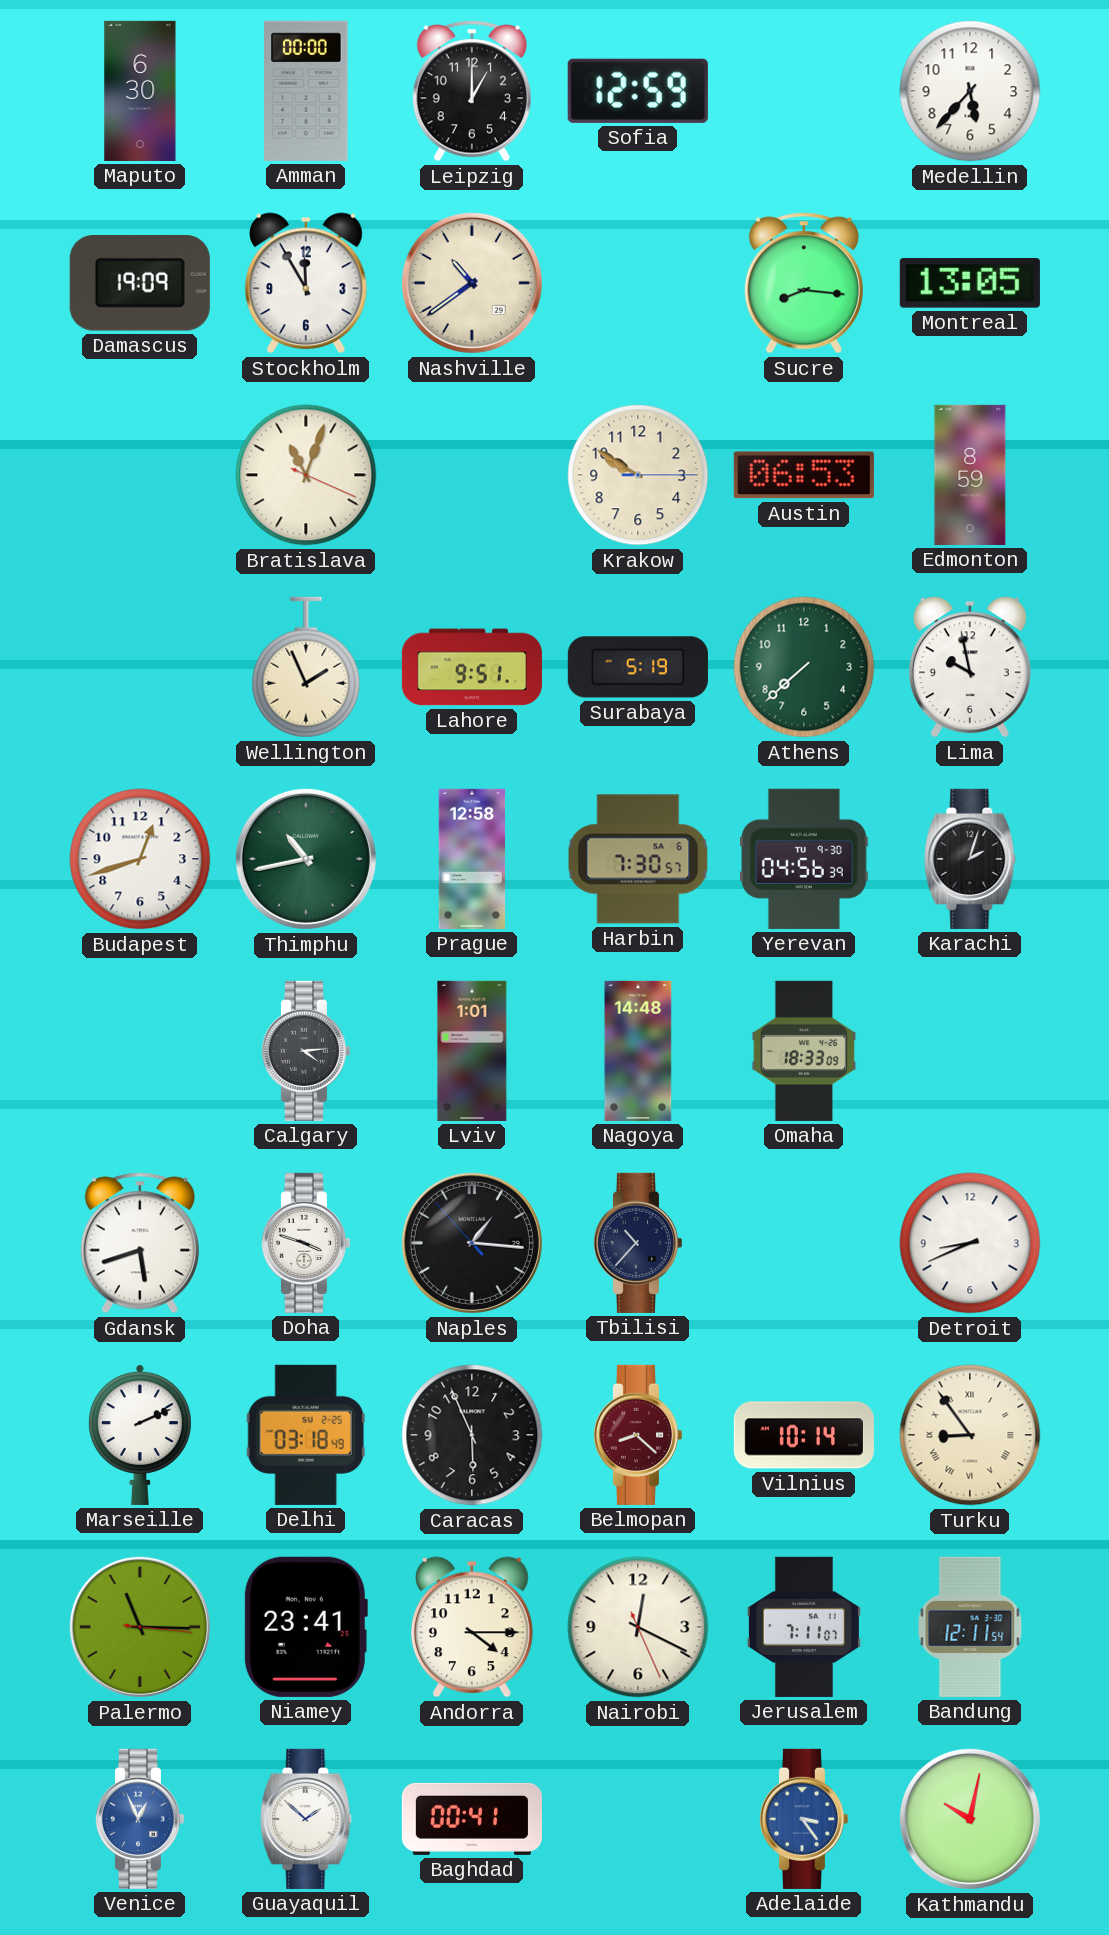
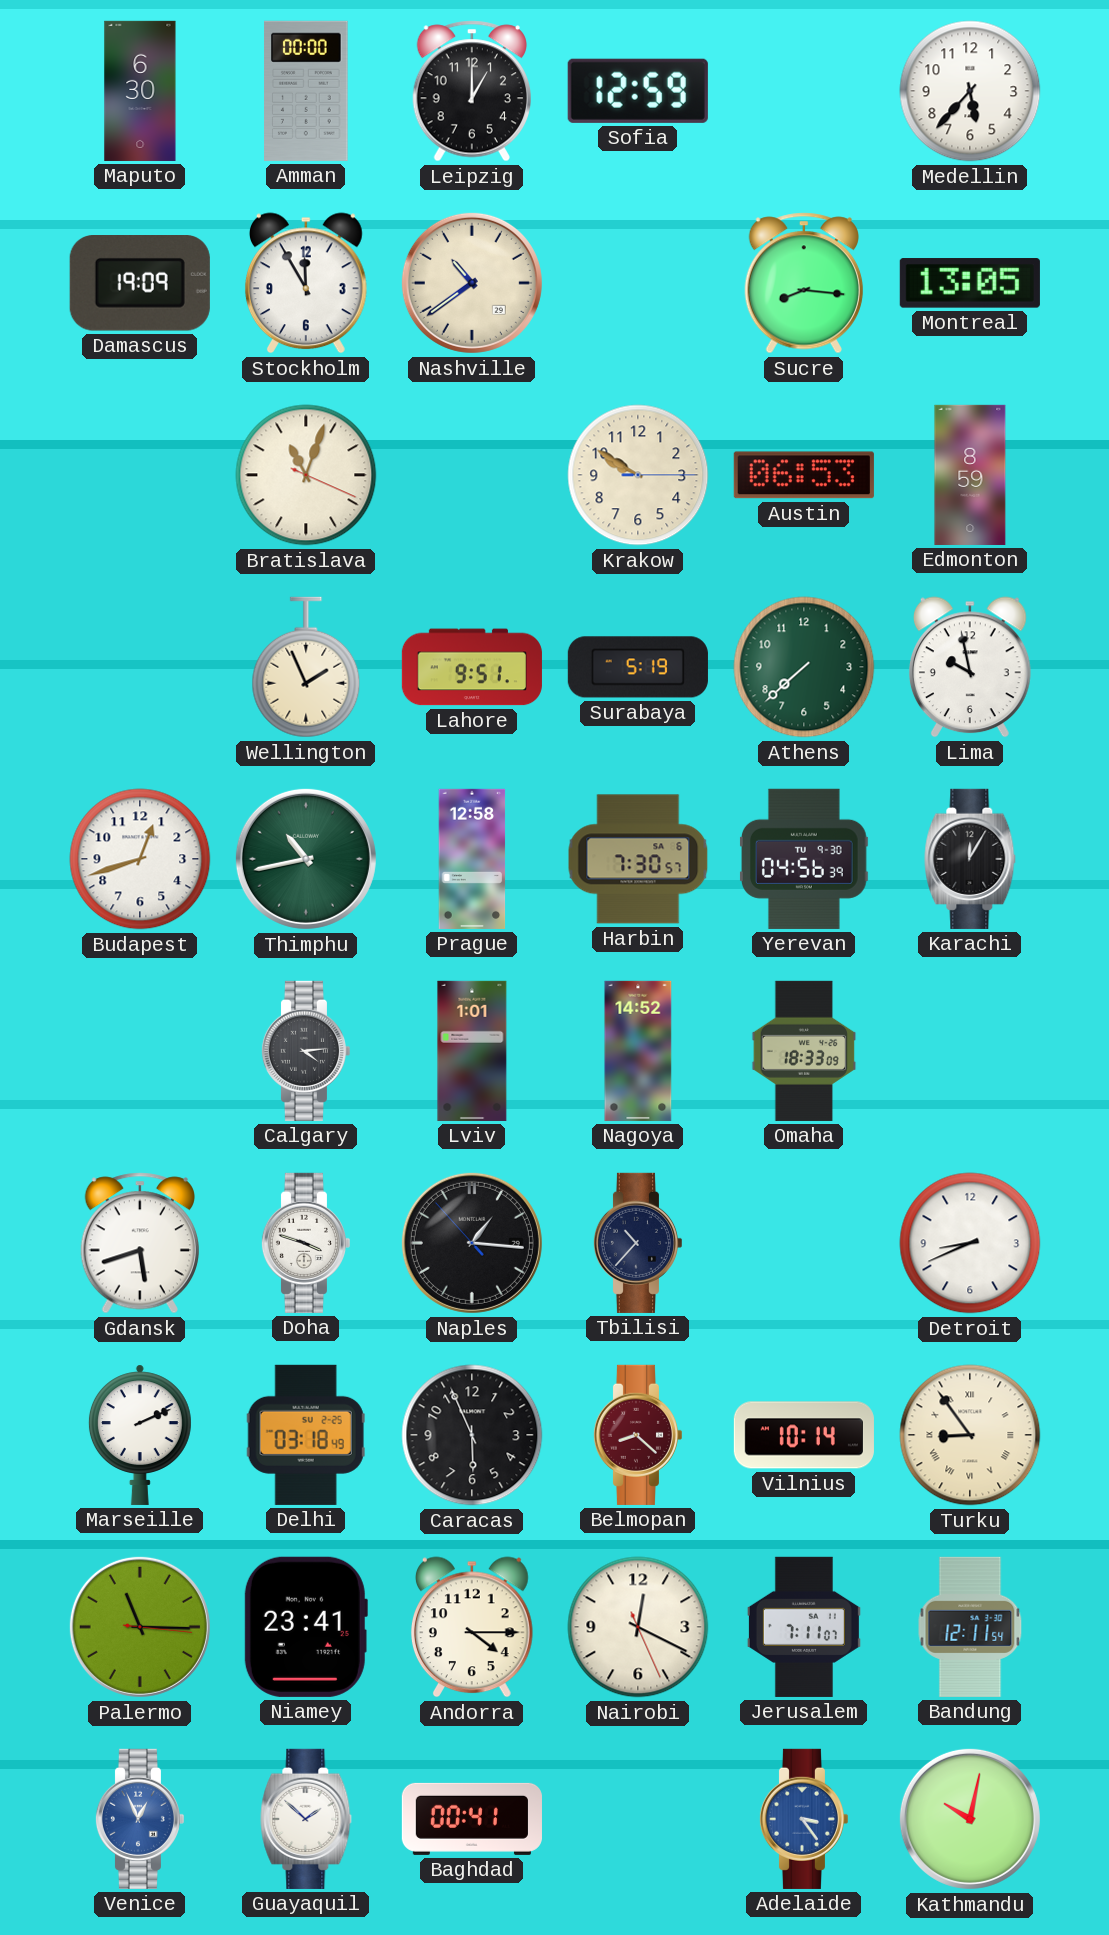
Karachi: 2:03 -> 12:05 (970, 859)
Nagoya: 14:48 -> 14:52 (638, 1051)
